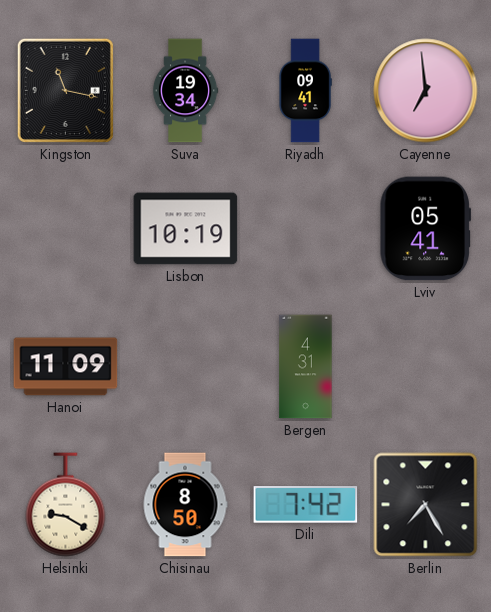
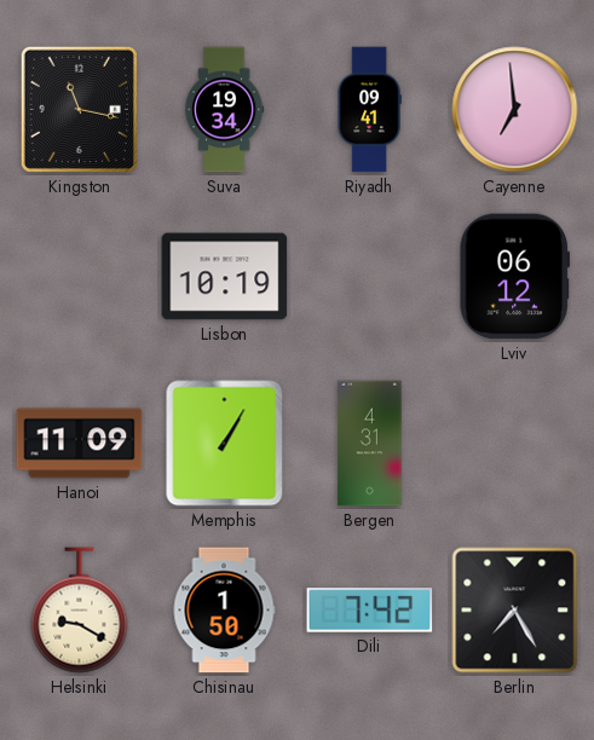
Lviv: 05:41 -> 06:12 (514, 277)
Memphis: none -> 1:05 (225, 444)
Chisinau: 8:50 -> 1:50 (224, 611)
